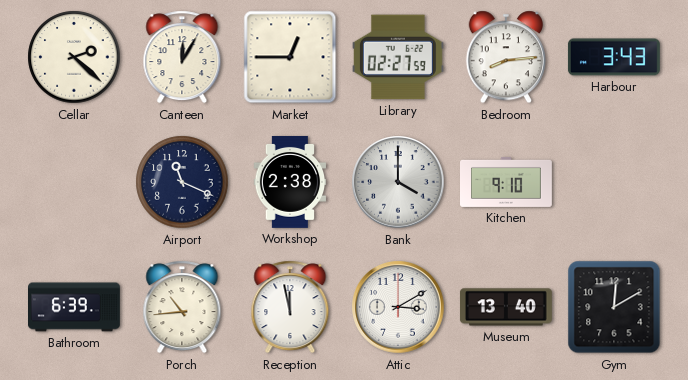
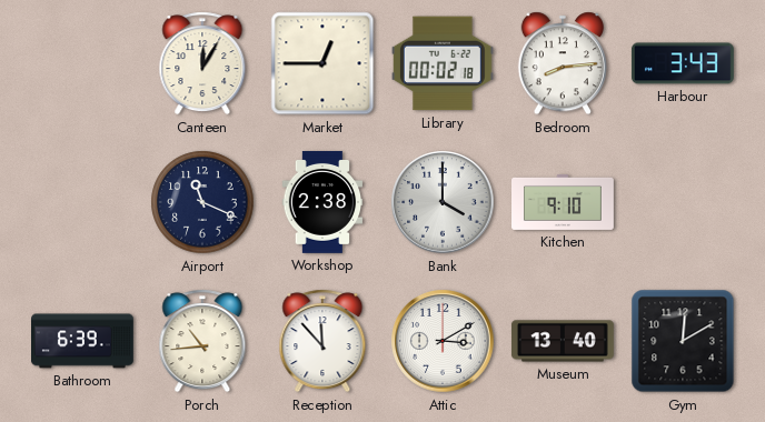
Cellar: 2:22 -> none (74, 57)
Library: 02:27 -> 00:02 (443, 63)
Reception: 11:58 -> 11:53 (322, 341)
